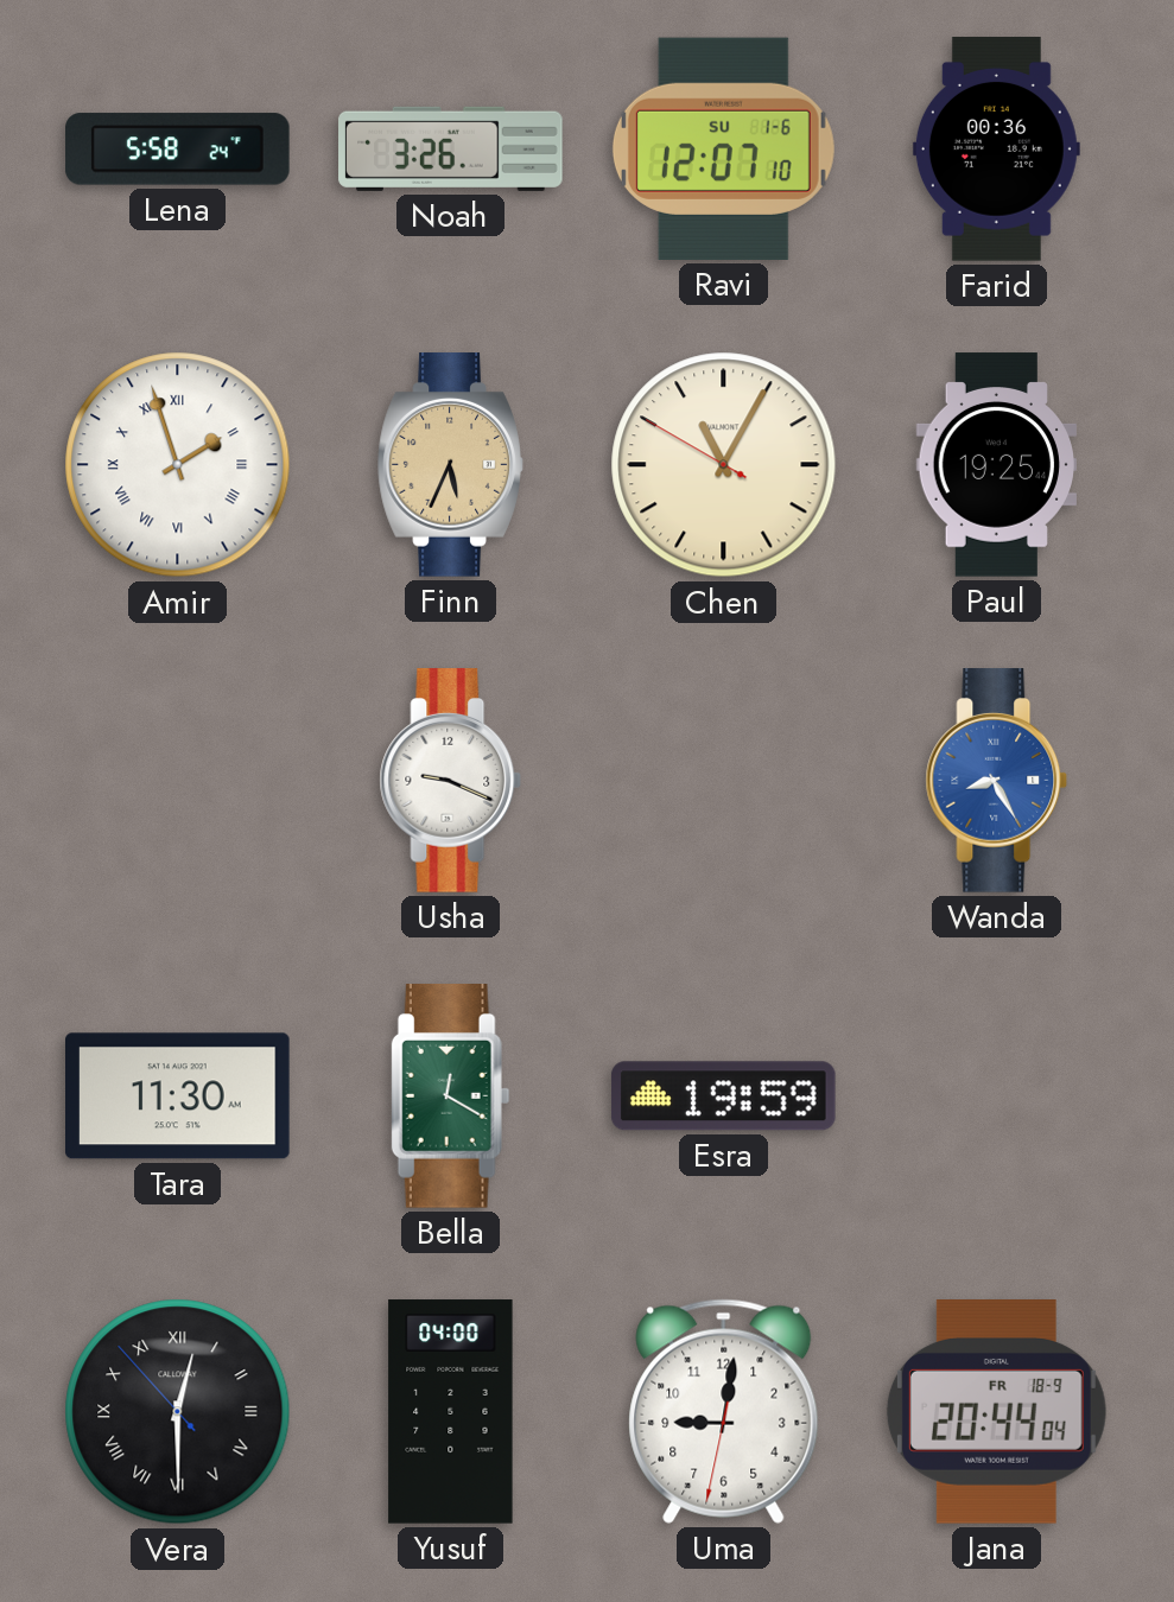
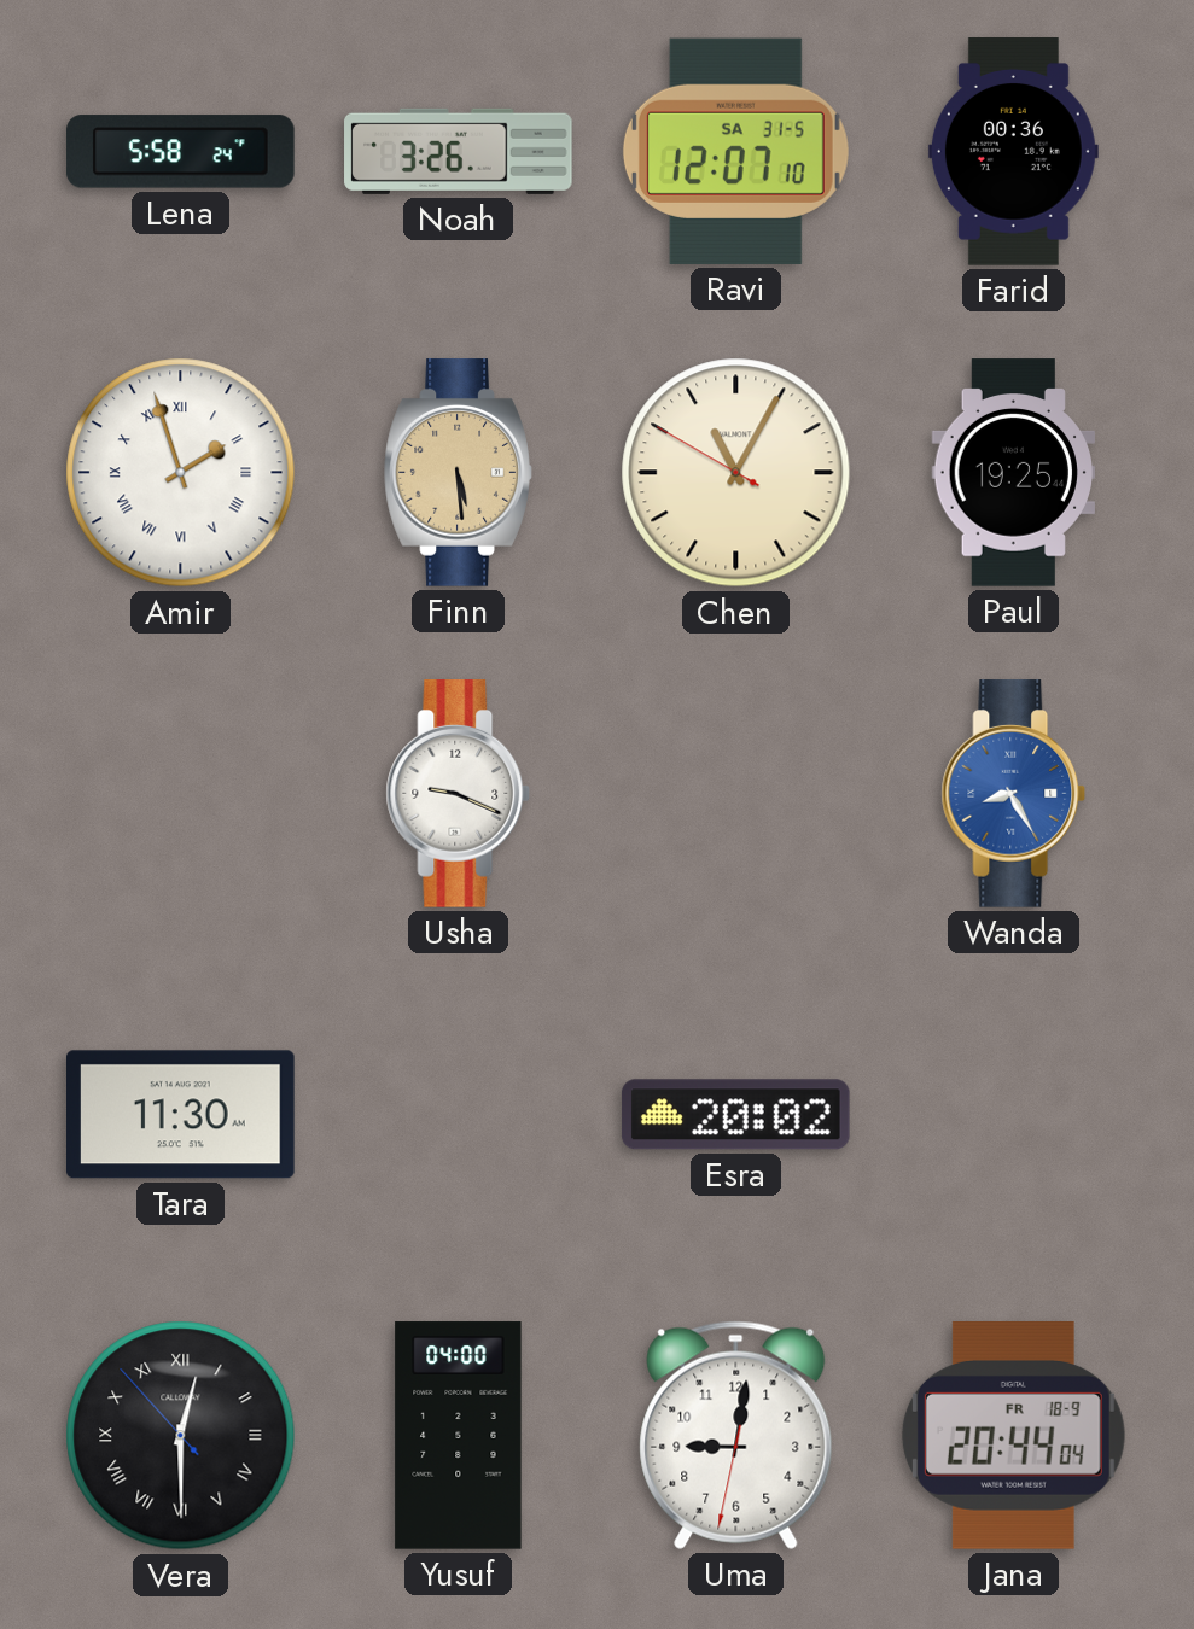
Ravi date: SU 1-6 -> SA 31-5 (735, 151)
Finn: 5:34 -> 5:29 (458, 473)
Bella: 12:20 -> none (450, 1096)
Esra: 19:59 -> 20:02 (735, 1115)
